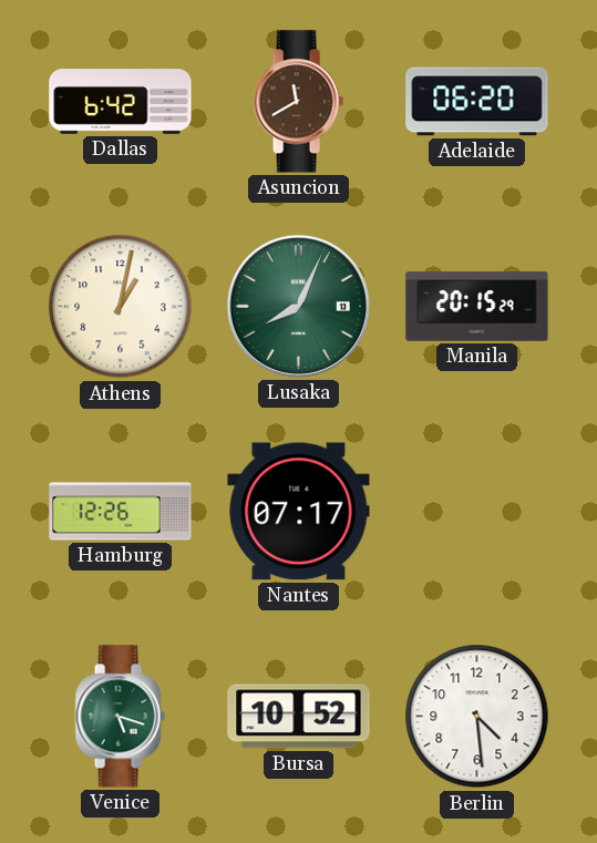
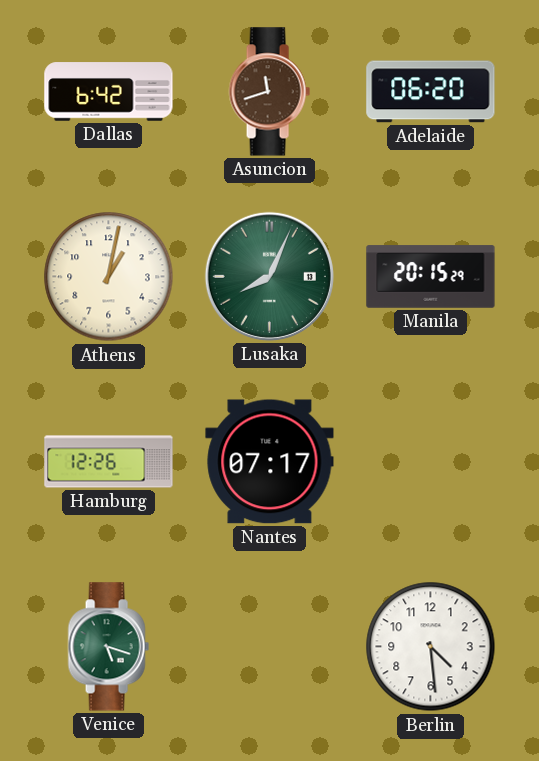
Asuncion: 11:40 -> 11:42 (269, 92)
Bursa: 10:52 -> none (299, 717)
